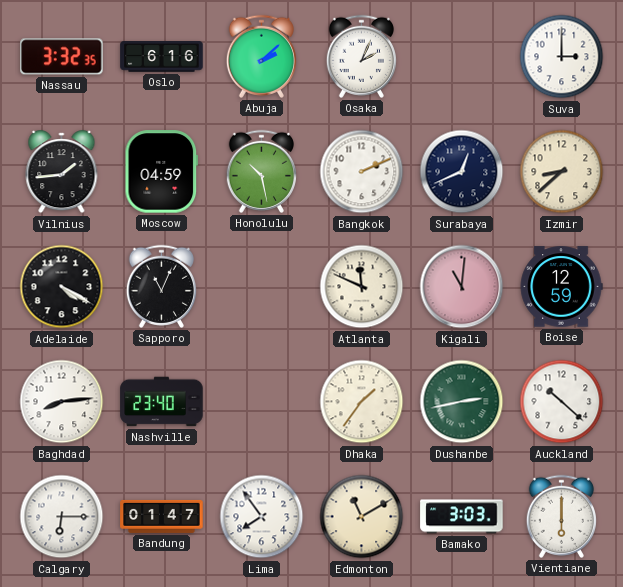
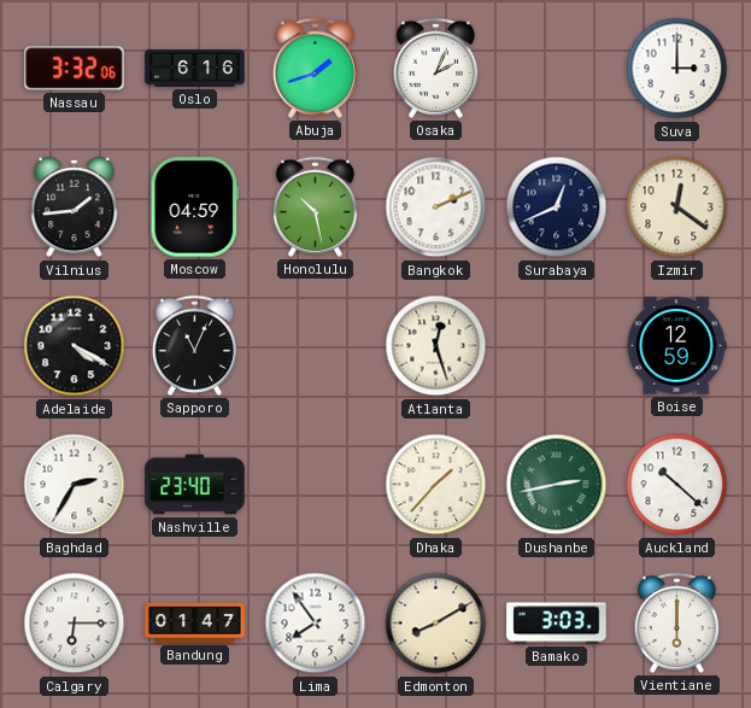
Nassau: 3:32:35 -> 3:32:06 (75, 69)
Abuja: 2:08 -> 1:42 (315, 68)
Izmir: 8:38 -> 12:21 (677, 207)
Atlanta: 11:49 -> 12:27 (436, 346)
Kigali: 11:01 -> none (462, 287)
Baghdad: 8:14 -> 2:35 (75, 485)
Dhaka: 1:36 -> 1:37 (436, 485)
Edmonton: 11:10 -> 8:10 (436, 624)
